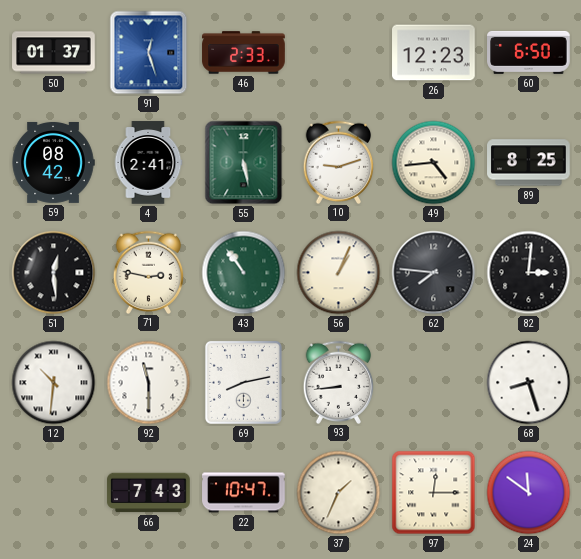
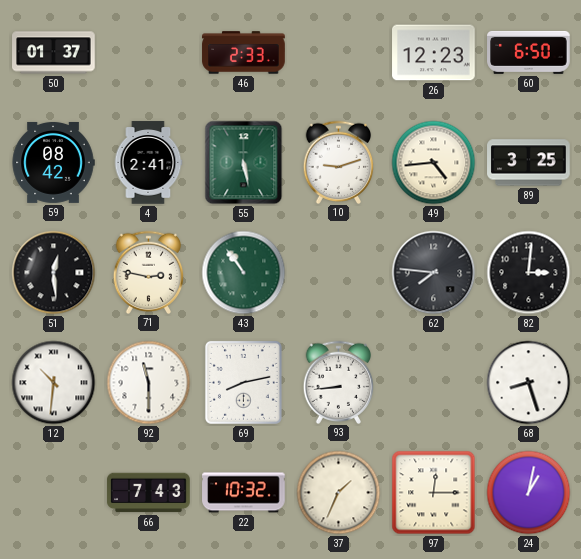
91: 12:27 -> none (149, 53)
89: 8:25 -> 3:25 (529, 163)
56: 1:04 -> none (339, 273)
22: 10:47 -> 10:32 (244, 493)
24: 11:51 -> 1:02 (529, 493)
